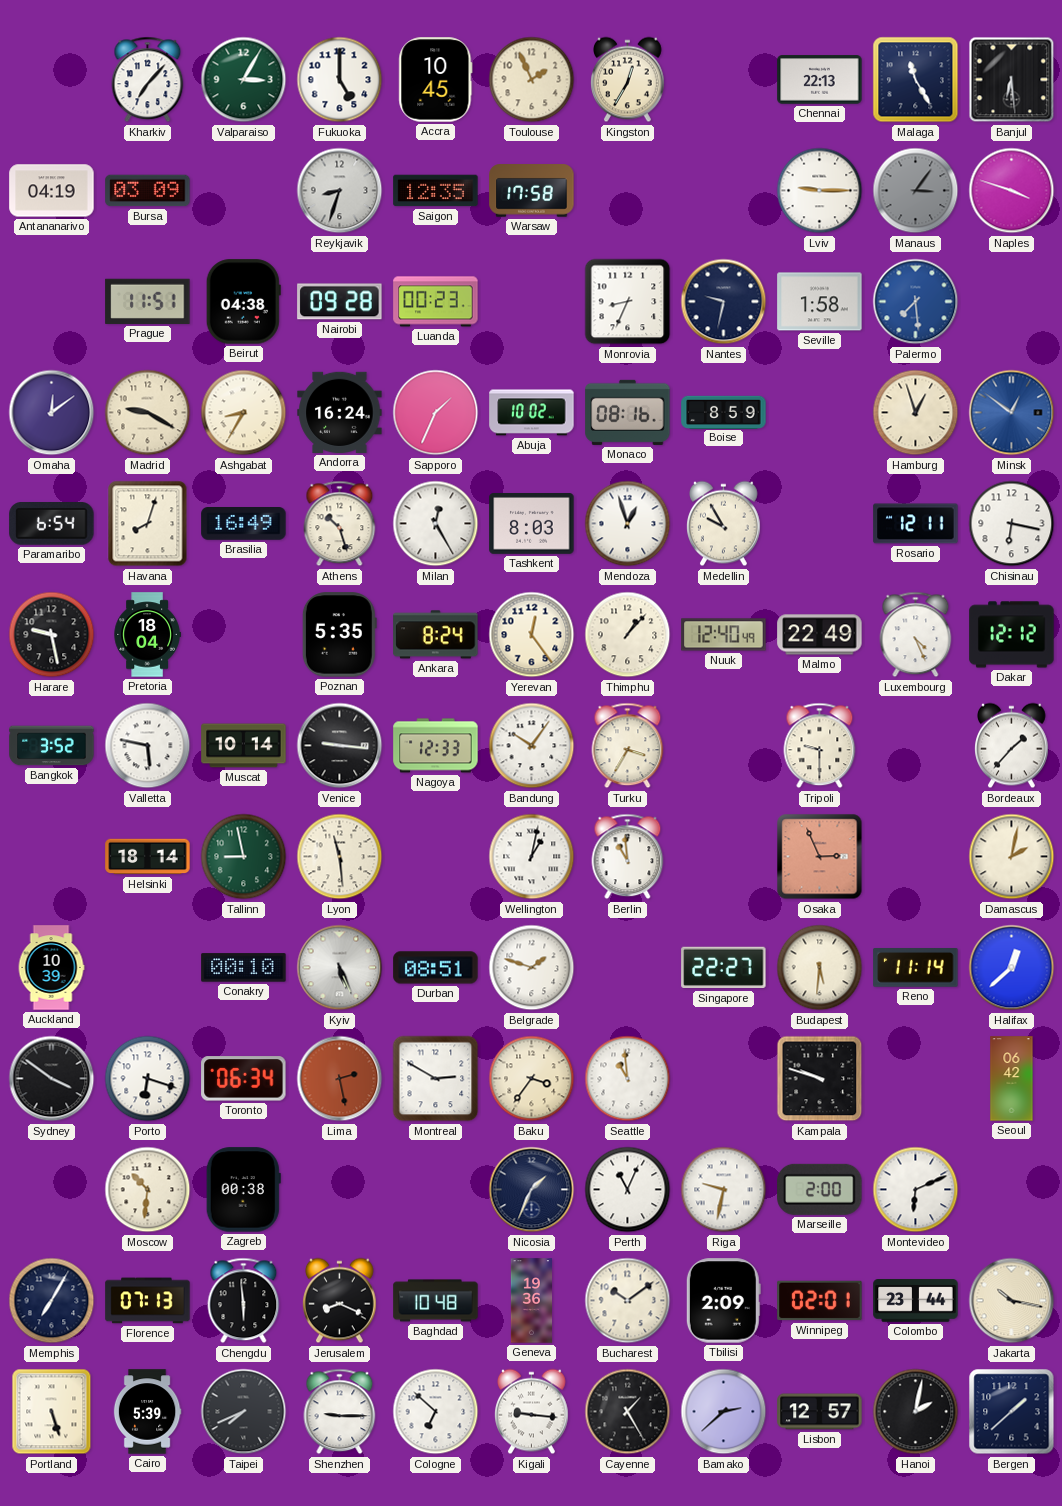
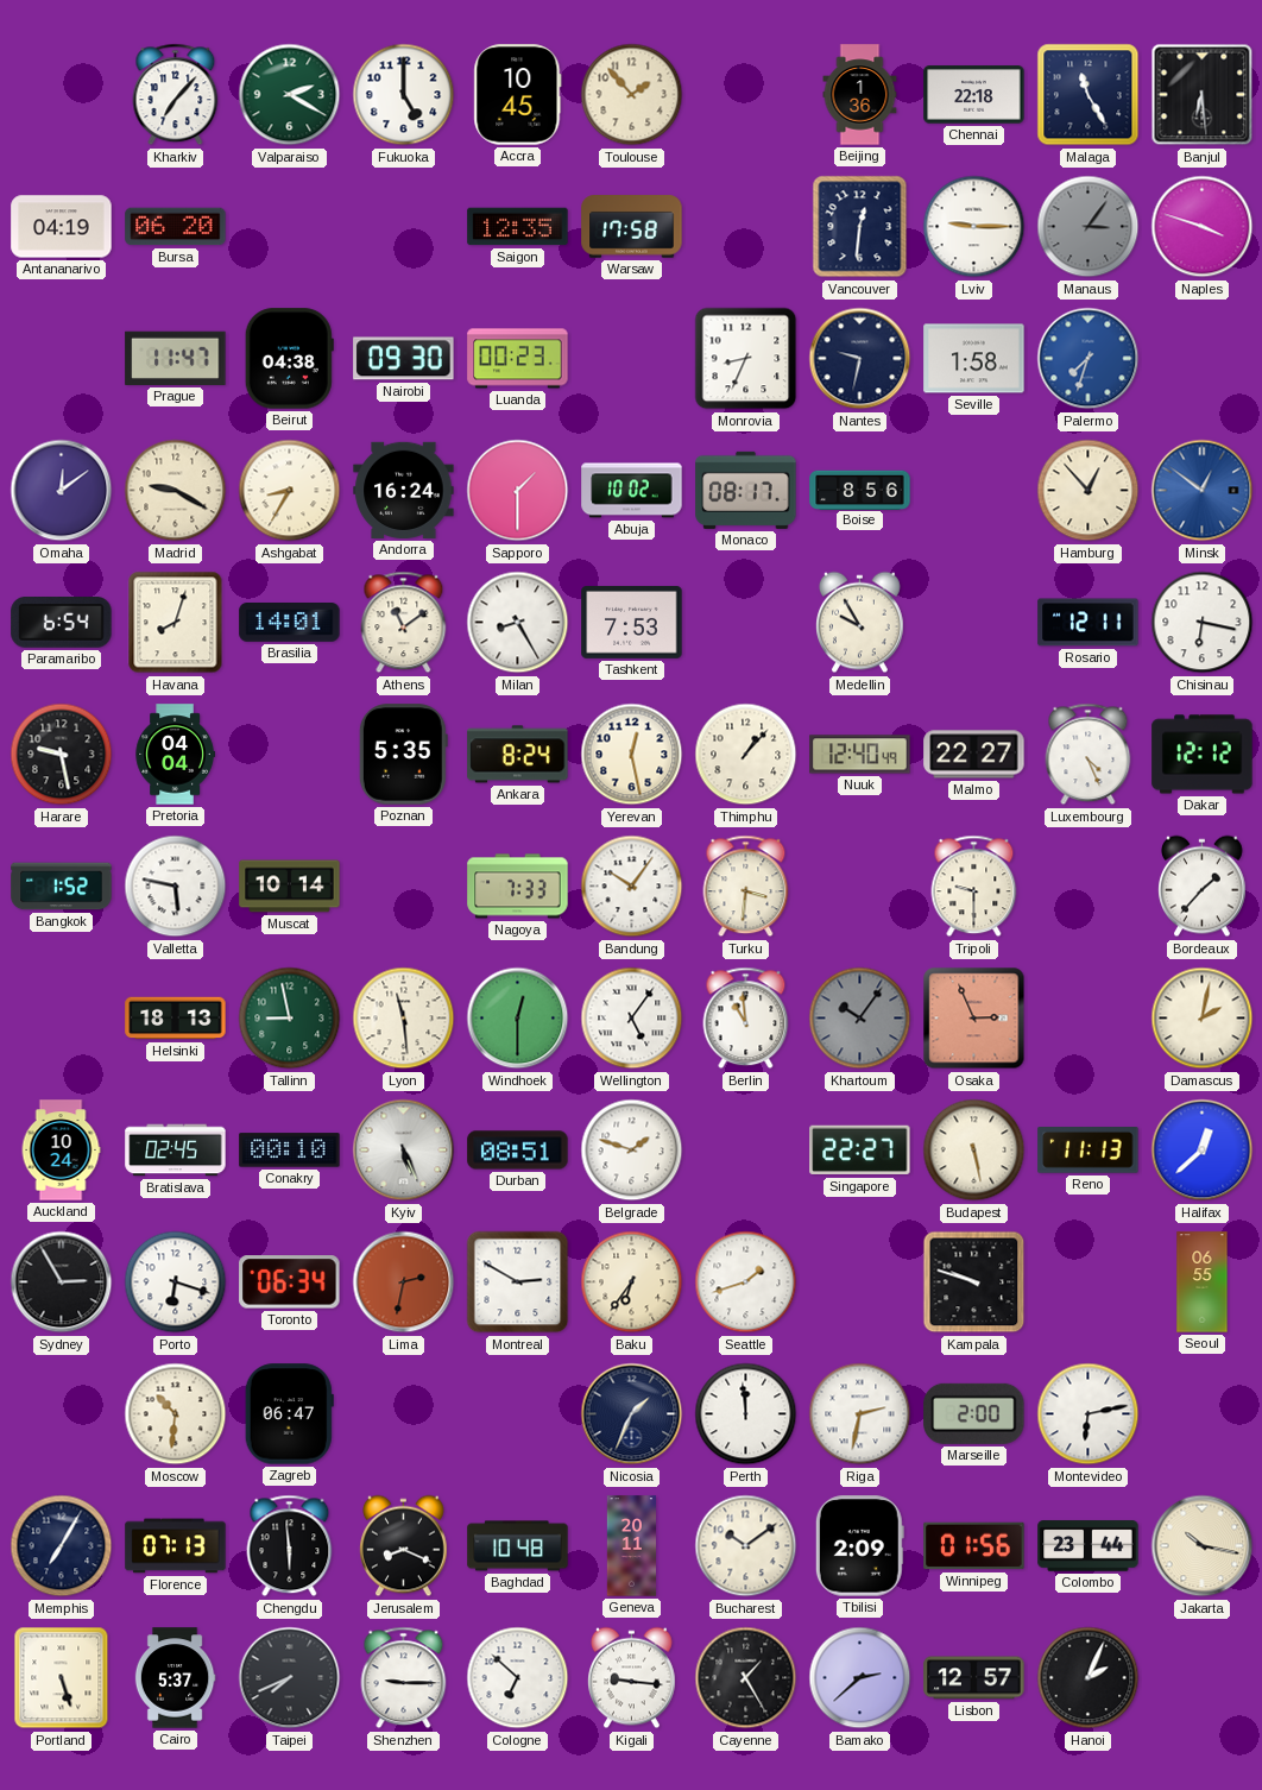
Valparaiso: 3:05 -> 2:20 (290, 95)
Toulouse: 1:56 -> 1:53 (632, 95)
Kingston: 12:35 -> none (628, 80)
Beijing: none -> 1:36 (860, 95)
Chennai: 22:13 -> 22:18 (974, 95)
Bursa: 03:09 -> 06:20 (176, 227)
Reykjavik: 8:33 -> none (340, 191)
Vancouver: none -> 12:31 (860, 227)
Prague: 11:51 -> 11:47 (176, 358)
Nairobi: 09:28 -> 09:30 (404, 359)
Palermo: 7:29 -> 7:33 (1089, 359)
Sapporo: 1:34 -> 1:30 (518, 491)
Monaco: 08:16 -> 08:17 (746, 490)
Boise: 8:59 -> 8:56 (860, 490)
Hamburg: 12:57 -> 12:53 (1089, 491)
Brasilia: 16:49 -> 14:01 (290, 623)
Athens: 10:27 -> 11:09 (404, 623)
Milan: 12:25 -> 8:25 (518, 623)
Tashkent: 8:03 -> 7:53 (632, 623)
Mendoza: 12:57 -> none (628, 524)
Pretoria: 18:04 -> 04:04 (175, 755)
Yerevan: 12:24 -> 12:28 (632, 755)
Malmo: 22:49 -> 22:27 (974, 755)
Bangkok: 3:52 -> 1:52 (62, 887)
Venice: 9:16 -> none (340, 746)
Nagoya: 12:33 -> 7:33 (518, 887)
Turku: 3:35 -> 3:31 (746, 887)
Helsinki: 18:14 -> 18:13 (176, 1019)
Windhoek: none -> 12:30 (518, 1019)
Wellington: 1:02 -> 5:06 (632, 1019)
Khartoum: none -> 10:06 (860, 1019)
Auckland: 10:39 -> 10:24 (61, 1151)
Bratislava: none -> 02:45 (176, 1151)
Budapest: 5:31 -> 5:28 (974, 1151)
Reno: 11:14 -> 11:13 (1089, 1151)
Sydney: 3:51 -> 2:55 (62, 1282)
Lima: 2:28 -> 2:32 (404, 1282)
Baku: 3:36 -> 6:36 (632, 1282)
Seattle: 10:59 -> 1:42 (746, 1282)
Seoul: 06:42 -> 06:55 (1203, 1282)
Zagreb: 00:38 -> 06:47 (289, 1414)
Perth: 11:04 -> 11:59 (746, 1414)
Riga: 9:32 -> 2:32 (860, 1414)
Montevideo: 6:11 -> 6:13 (1089, 1414)
Geneva: 19:36 -> 20:11 (632, 1546)
Winnipeg: 02:01 -> 01:56 (974, 1546)
Cairo: 5:39 -> 5:37 (175, 1678)
Hanoi: 2:02 -> 2:04 (1089, 1678)
Bergen: 1:38 -> none (1012, 1412)
